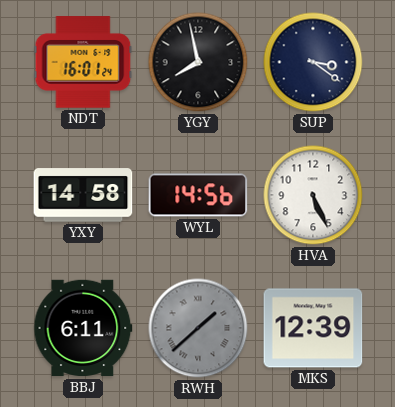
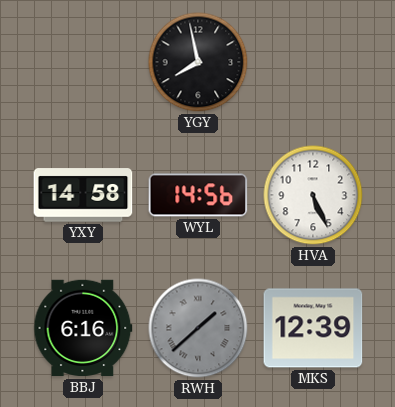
NDT: 16:01 -> none (83, 62)
SUP: 3:21 -> none (313, 62)
BBJ: 6:11 -> 6:16 (83, 328)
